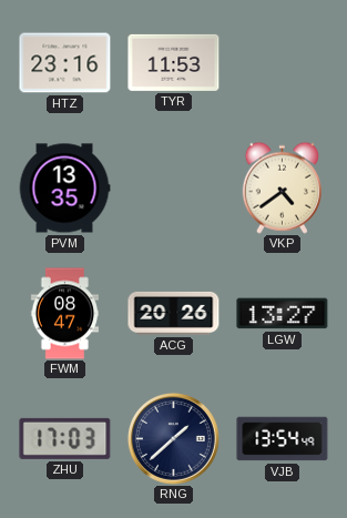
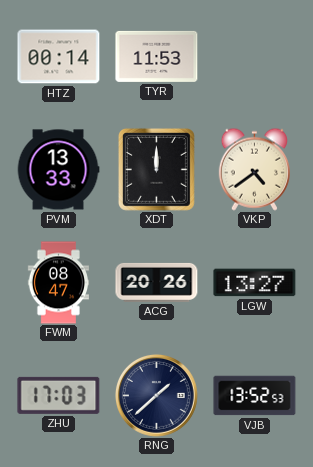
HTZ: 23:16 -> 00:14 (59, 57)
PVM: 13:35 -> 13:33 (58, 170)
XDT: none -> 12:00 (156, 169)
VJB: 13:54 -> 13:52 (255, 396)
